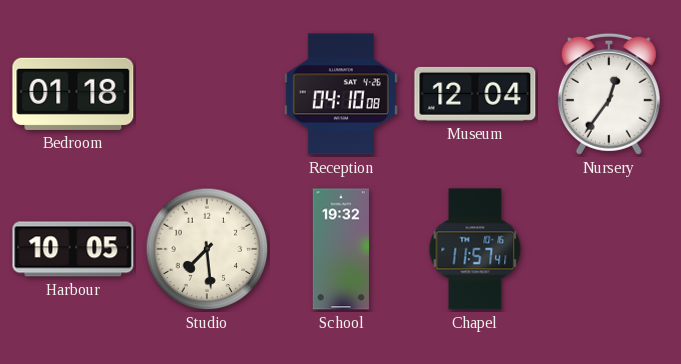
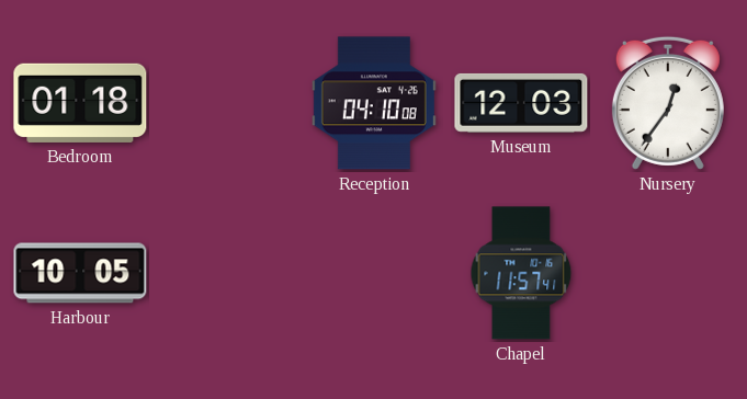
Museum: 12:04 -> 12:03 (521, 103)
Studio: 7:29 -> none (207, 249)
School: 19:32 -> none (340, 249)
